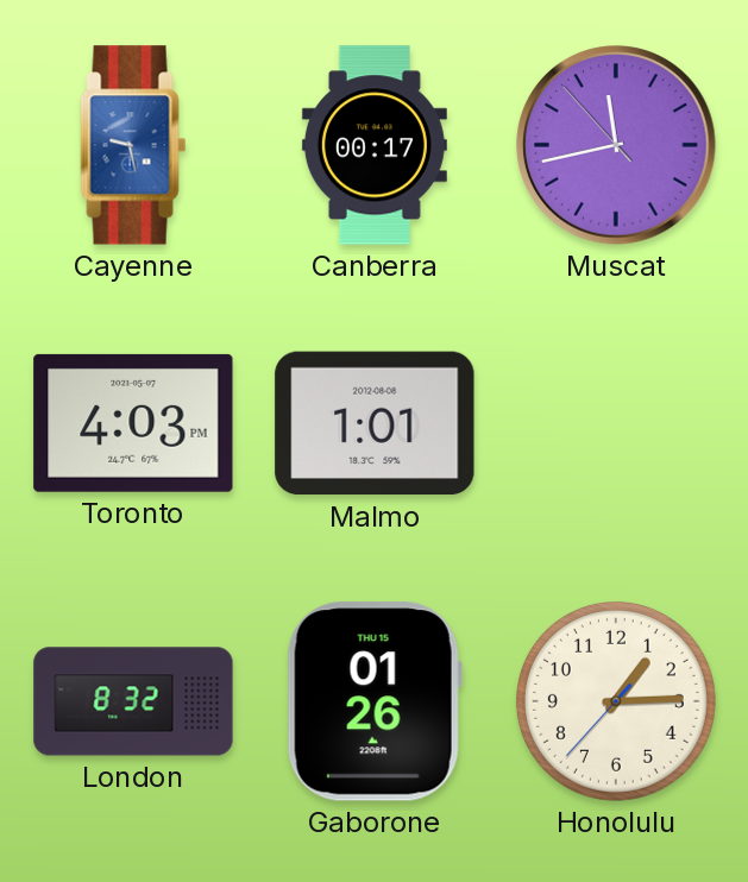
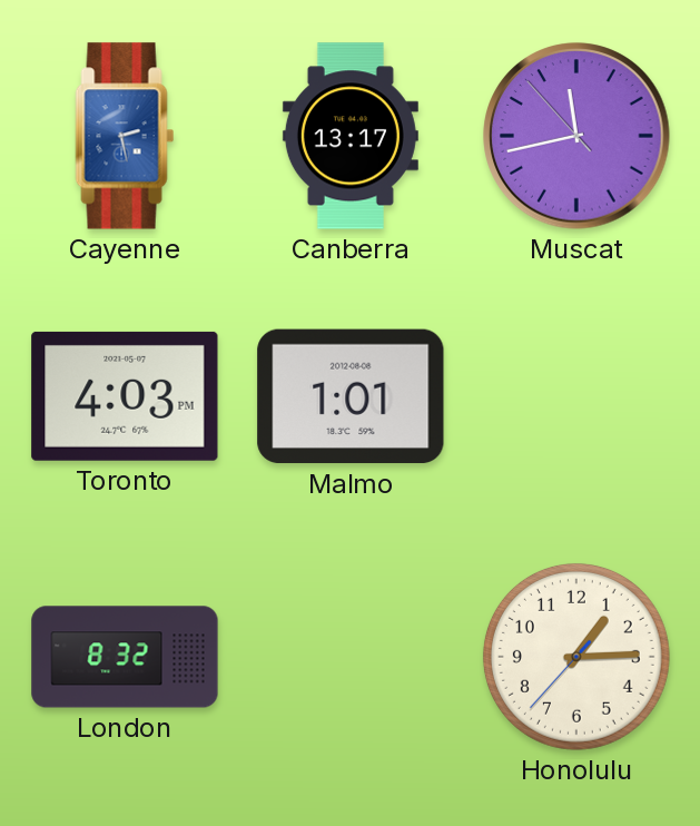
Cayenne: 9:28 -> 2:28 (125, 136)
Canberra: 00:17 -> 13:17 (351, 136)
Gaborone: 01:26 -> none (375, 701)
